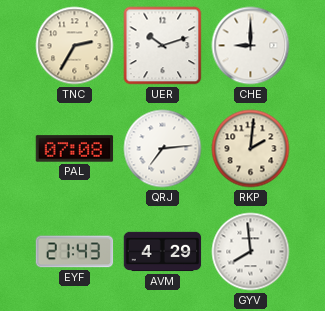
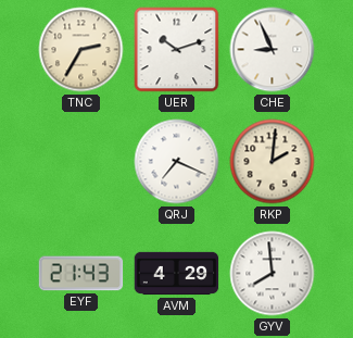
CHE: 9:00 -> 8:56 (273, 50)
PAL: 07:08 -> none (75, 149)
QRJ: 7:14 -> 7:19 (177, 162)
